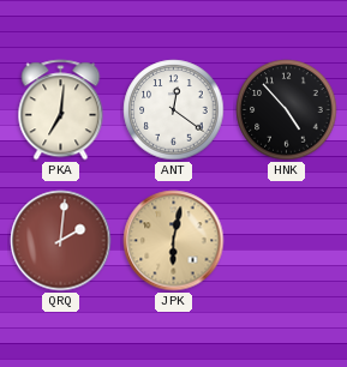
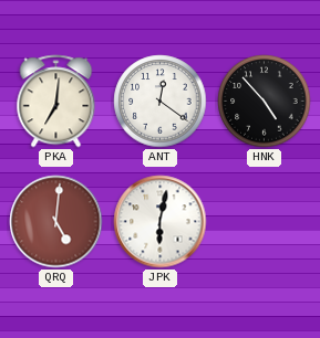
QRQ: 2:01 -> 5:01 (56, 222)
JPK dial: champagne -> white (161, 222)
